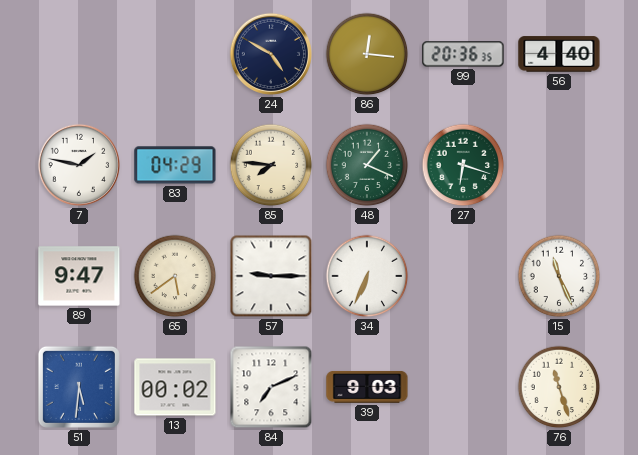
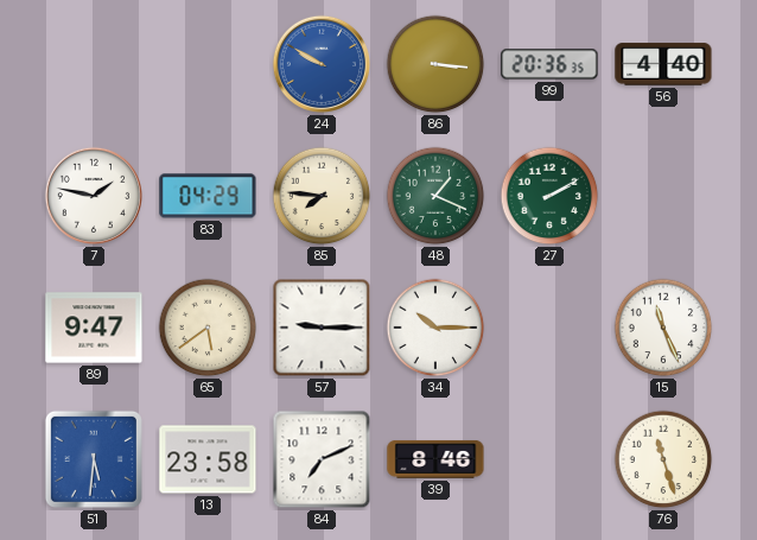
24: 4:50 -> 9:50 (322, 64)
24 dial: navy -> blue (322, 64)
86: 12:16 -> 3:16 (435, 64)
27: 6:18 -> 2:10 (549, 196)
34: 6:34 -> 10:15 (435, 328)
13: 00:02 -> 23:58 (208, 459)
39: 9:03 -> 8:46 (435, 459)
